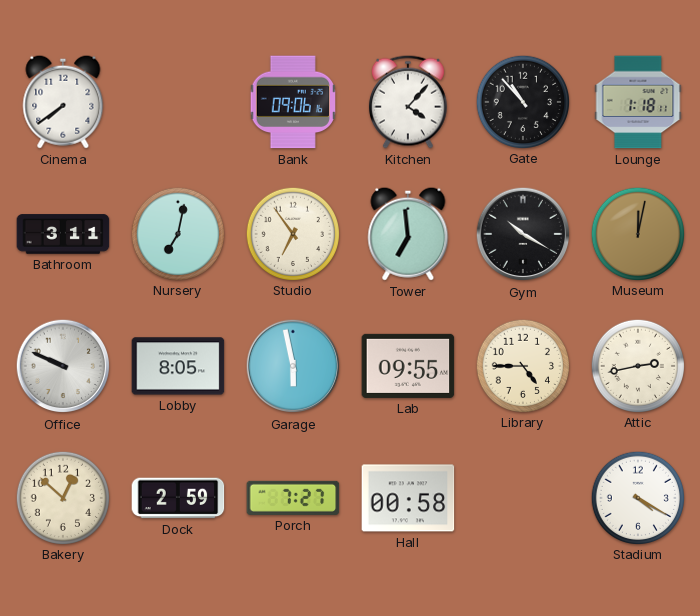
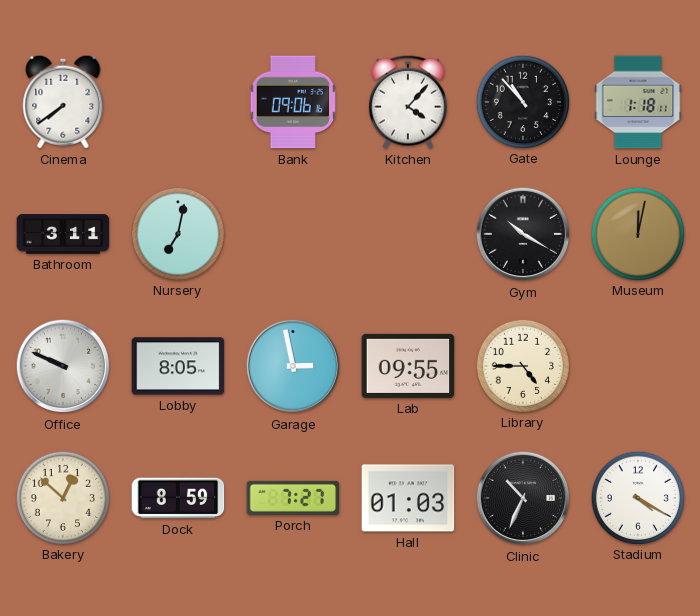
Studio: 6:54 -> none (292, 233)
Tower: 6:59 -> none (408, 234)
Garage: 5:58 -> 2:58 (293, 366)
Attic: 2:43 -> none (637, 365)
Dock: 2:59 -> 8:59 (178, 498)
Hall: 00:58 -> 01:03 (408, 498)
Clinic: none -> 10:34 (523, 498)
